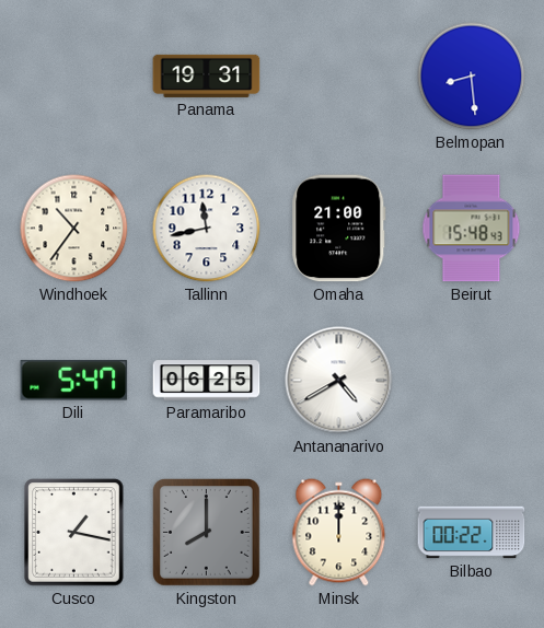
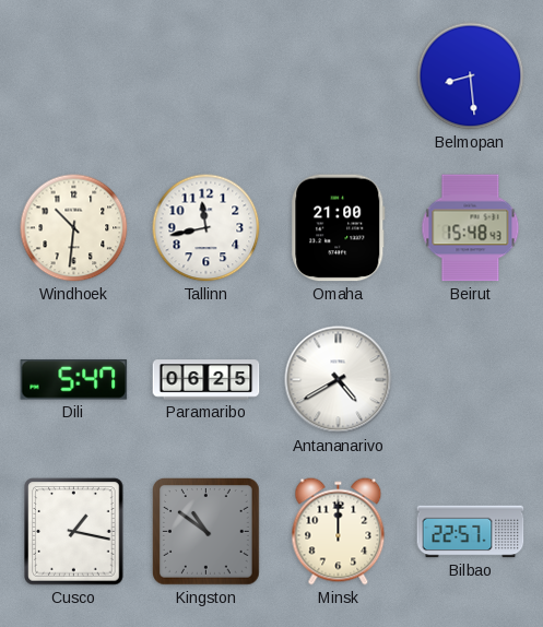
Panama: 19:31 -> none (207, 75)
Windhoek: 10:36 -> 10:31 (74, 228)
Kingston: 8:00 -> 10:51 (206, 532)
Bilbao: 00:22 -> 22:57 (471, 532)
